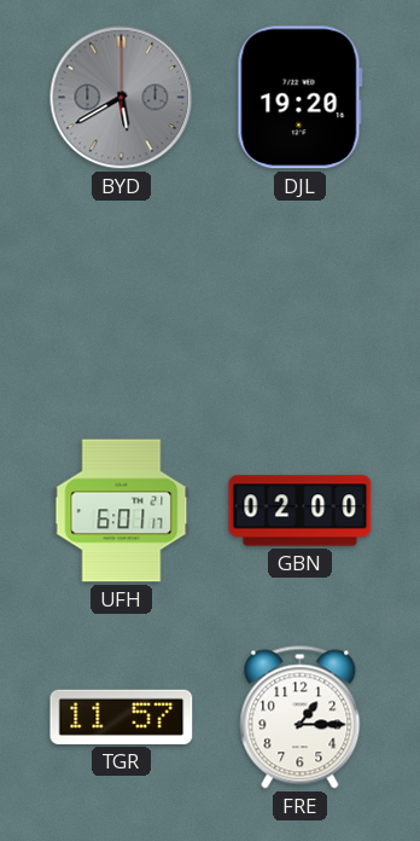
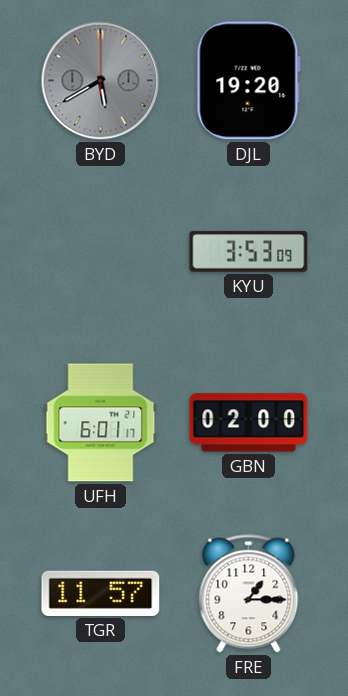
KYU: none -> 3:53 (249, 252)
